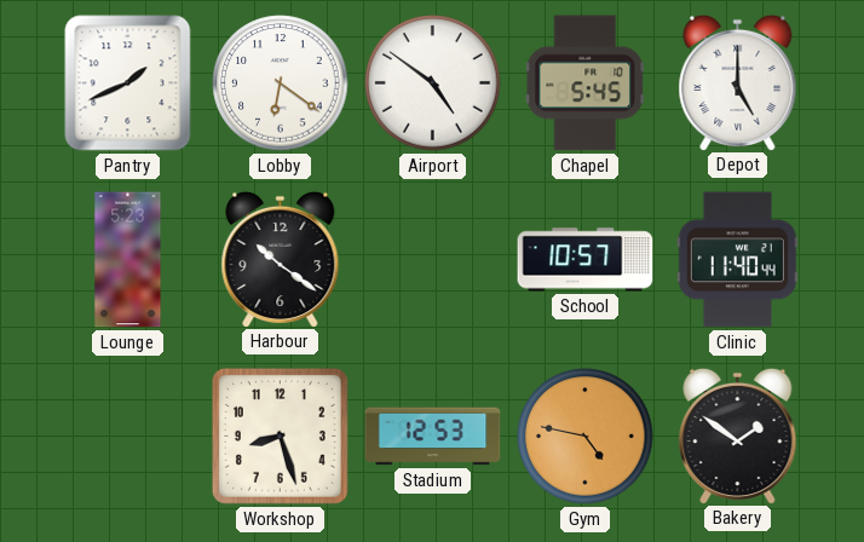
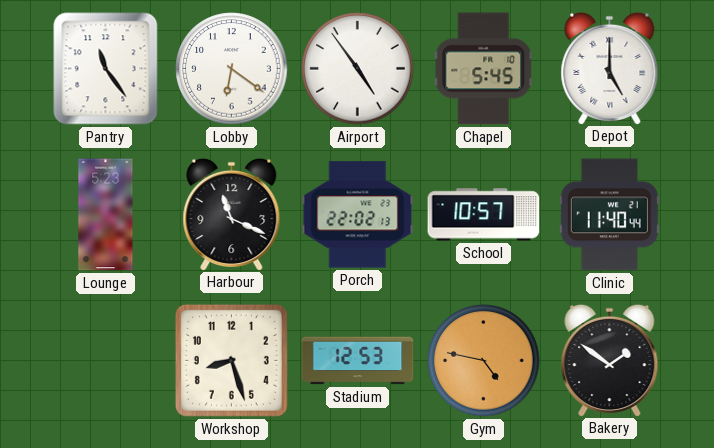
Pantry: 1:41 -> 11:24 (106, 69)
Airport: 4:51 -> 4:54 (358, 69)
Harbour: 10:21 -> 11:19 (232, 214)
Porch: none -> 22:02 (358, 215)
